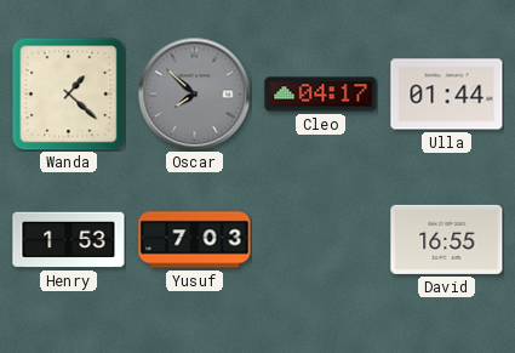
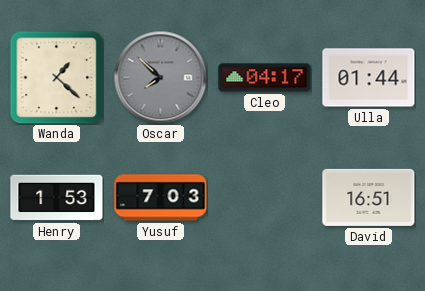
David: 16:55 -> 16:51 (369, 197)
